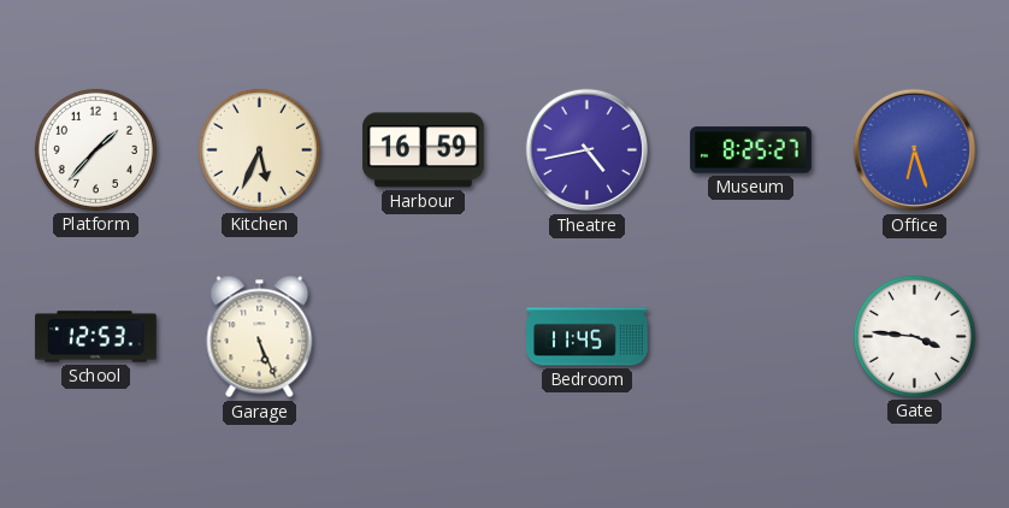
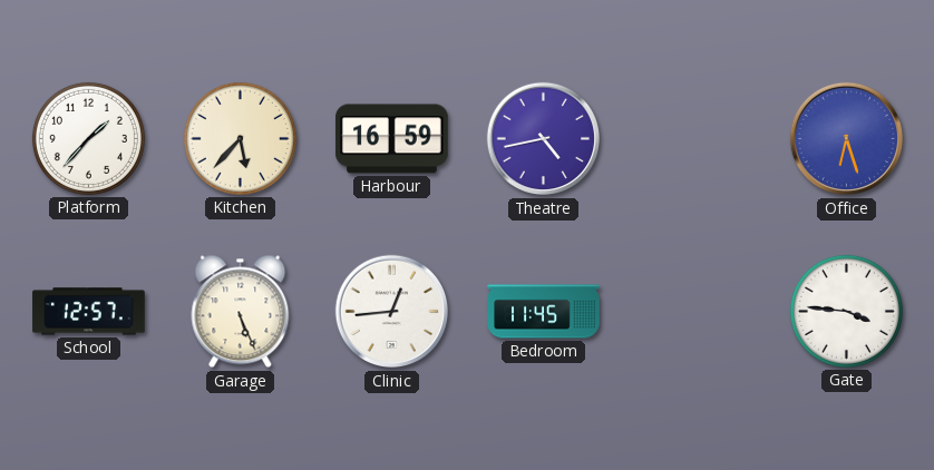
Kitchen: 5:34 -> 5:37 (240, 138)
Museum: 8:25 -> none (751, 150)
School: 12:53 -> 12:57 (89, 312)
Clinic: none -> 12:44 (392, 312)
